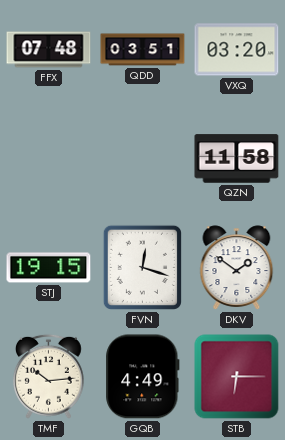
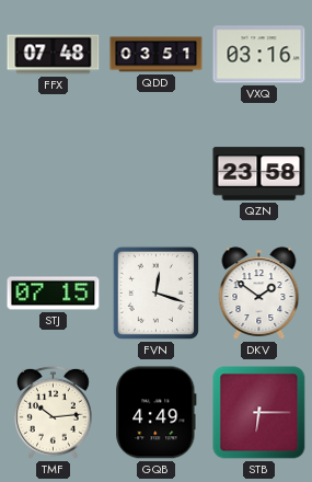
VXQ: 03:20 -> 03:16 (259, 55)
QZN: 11:58 -> 23:58 (259, 174)
STJ: 19:15 -> 07:15 (54, 294)
